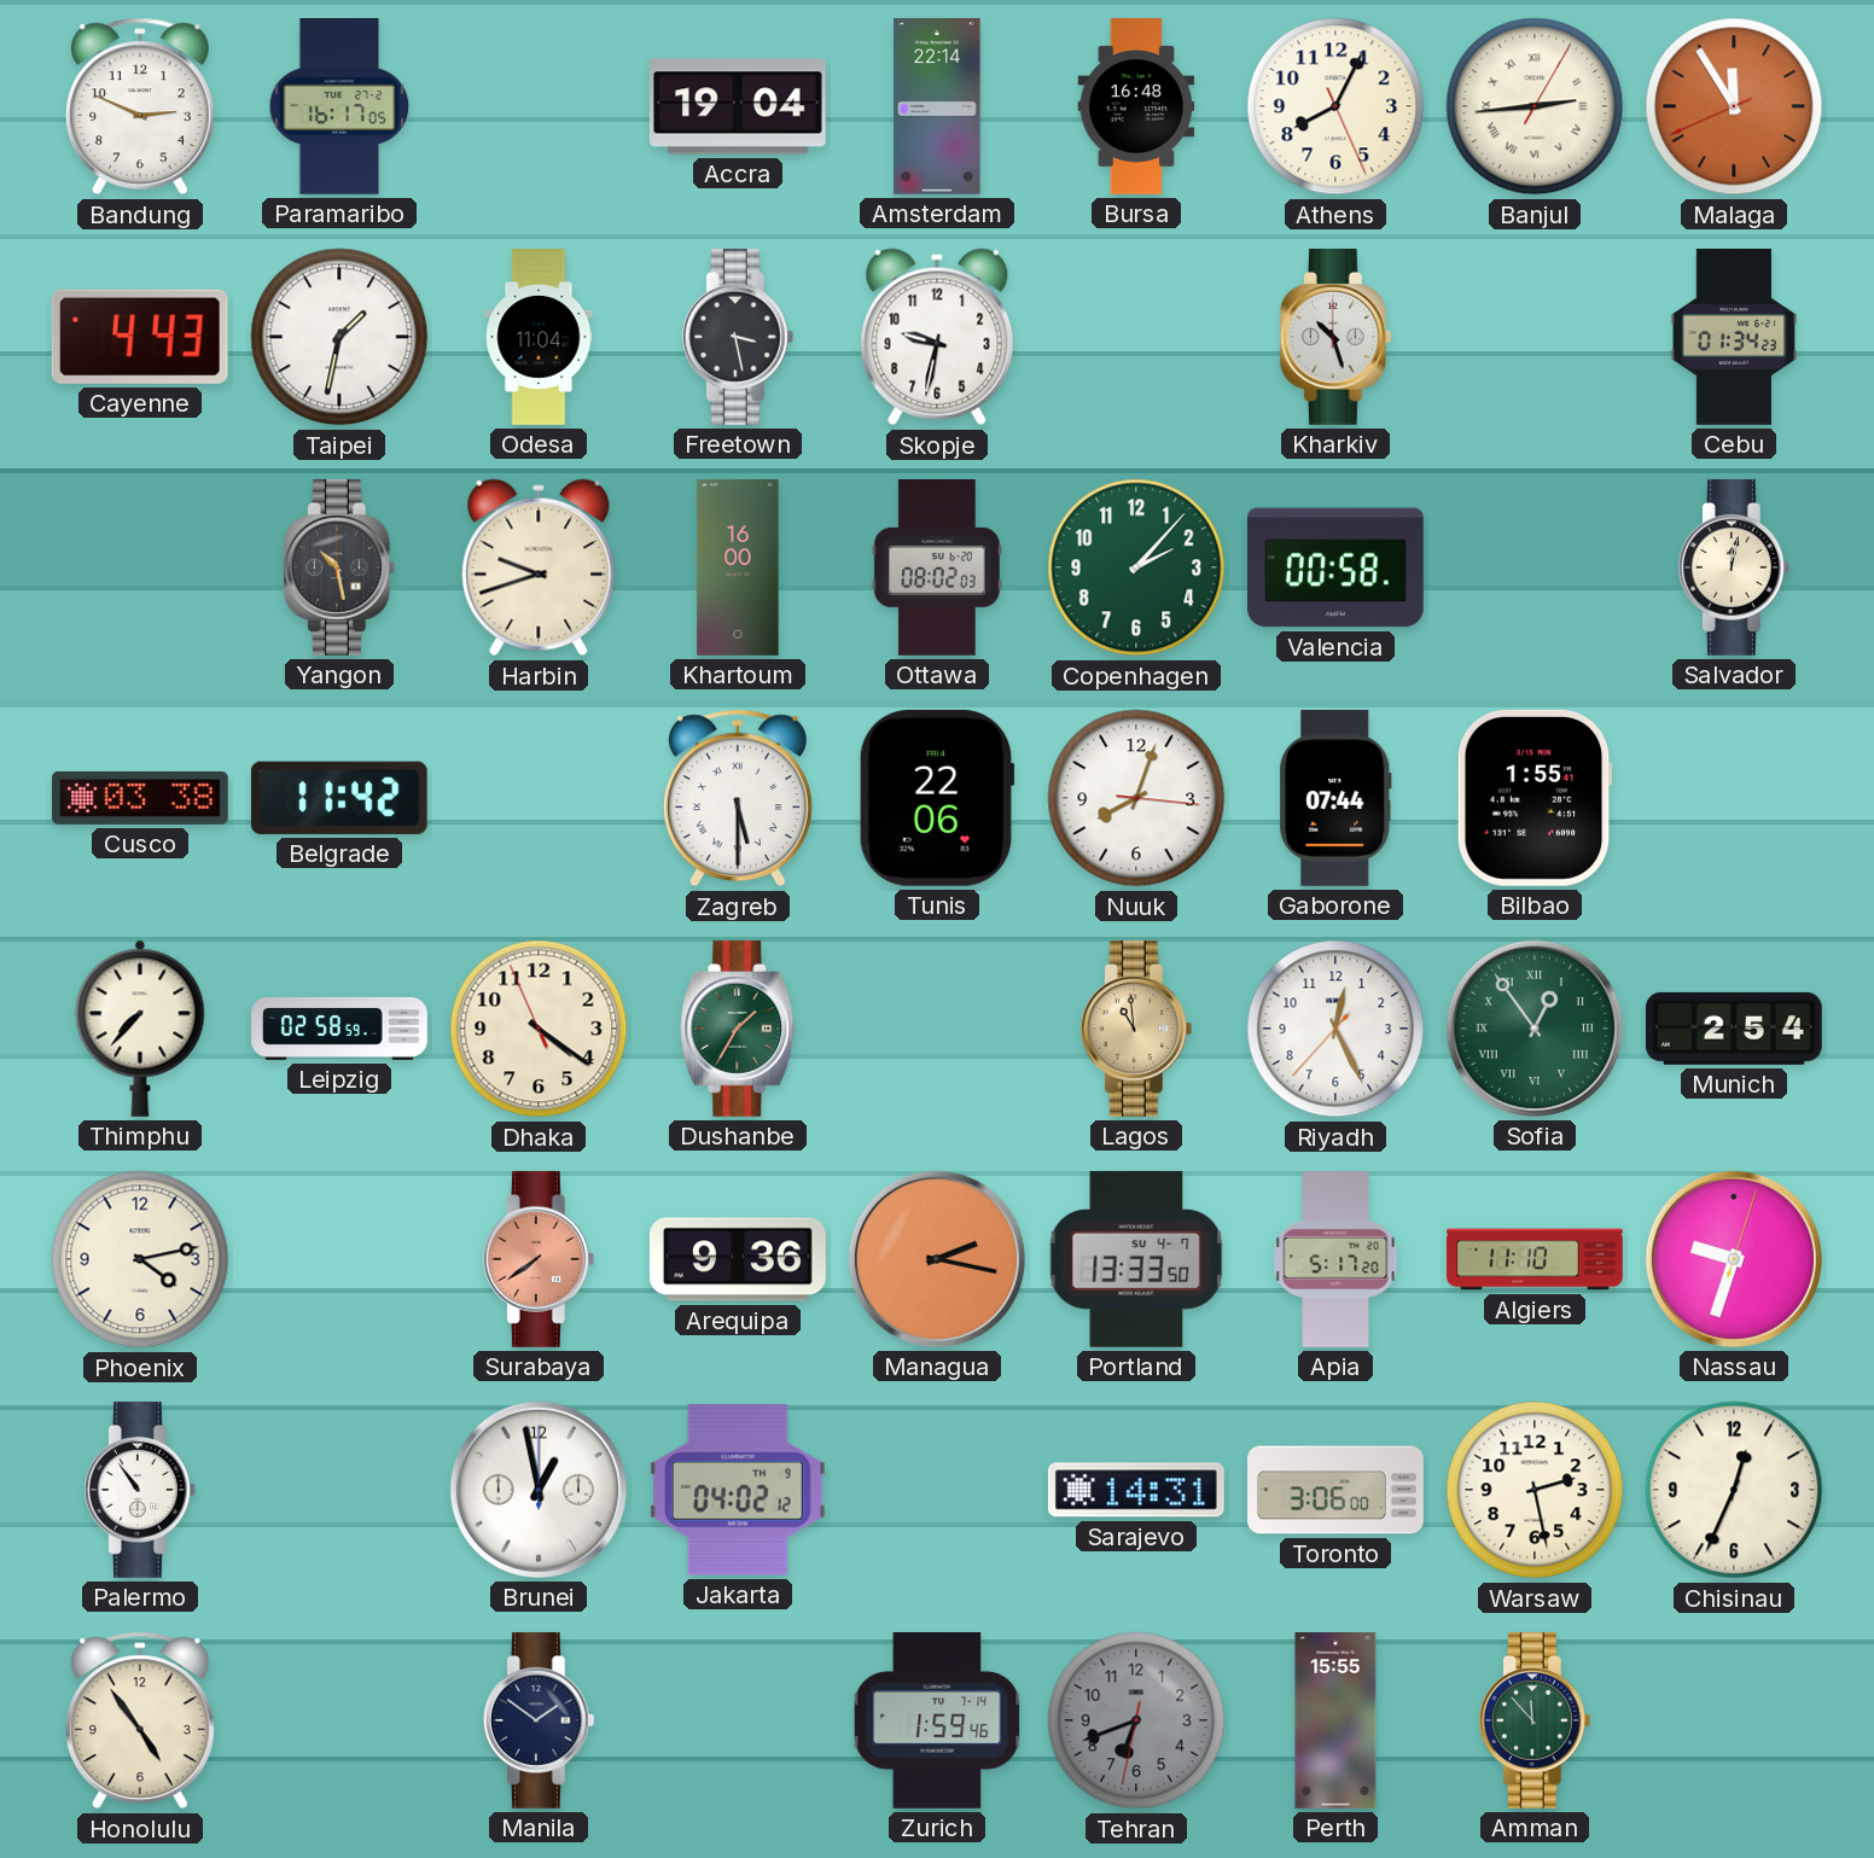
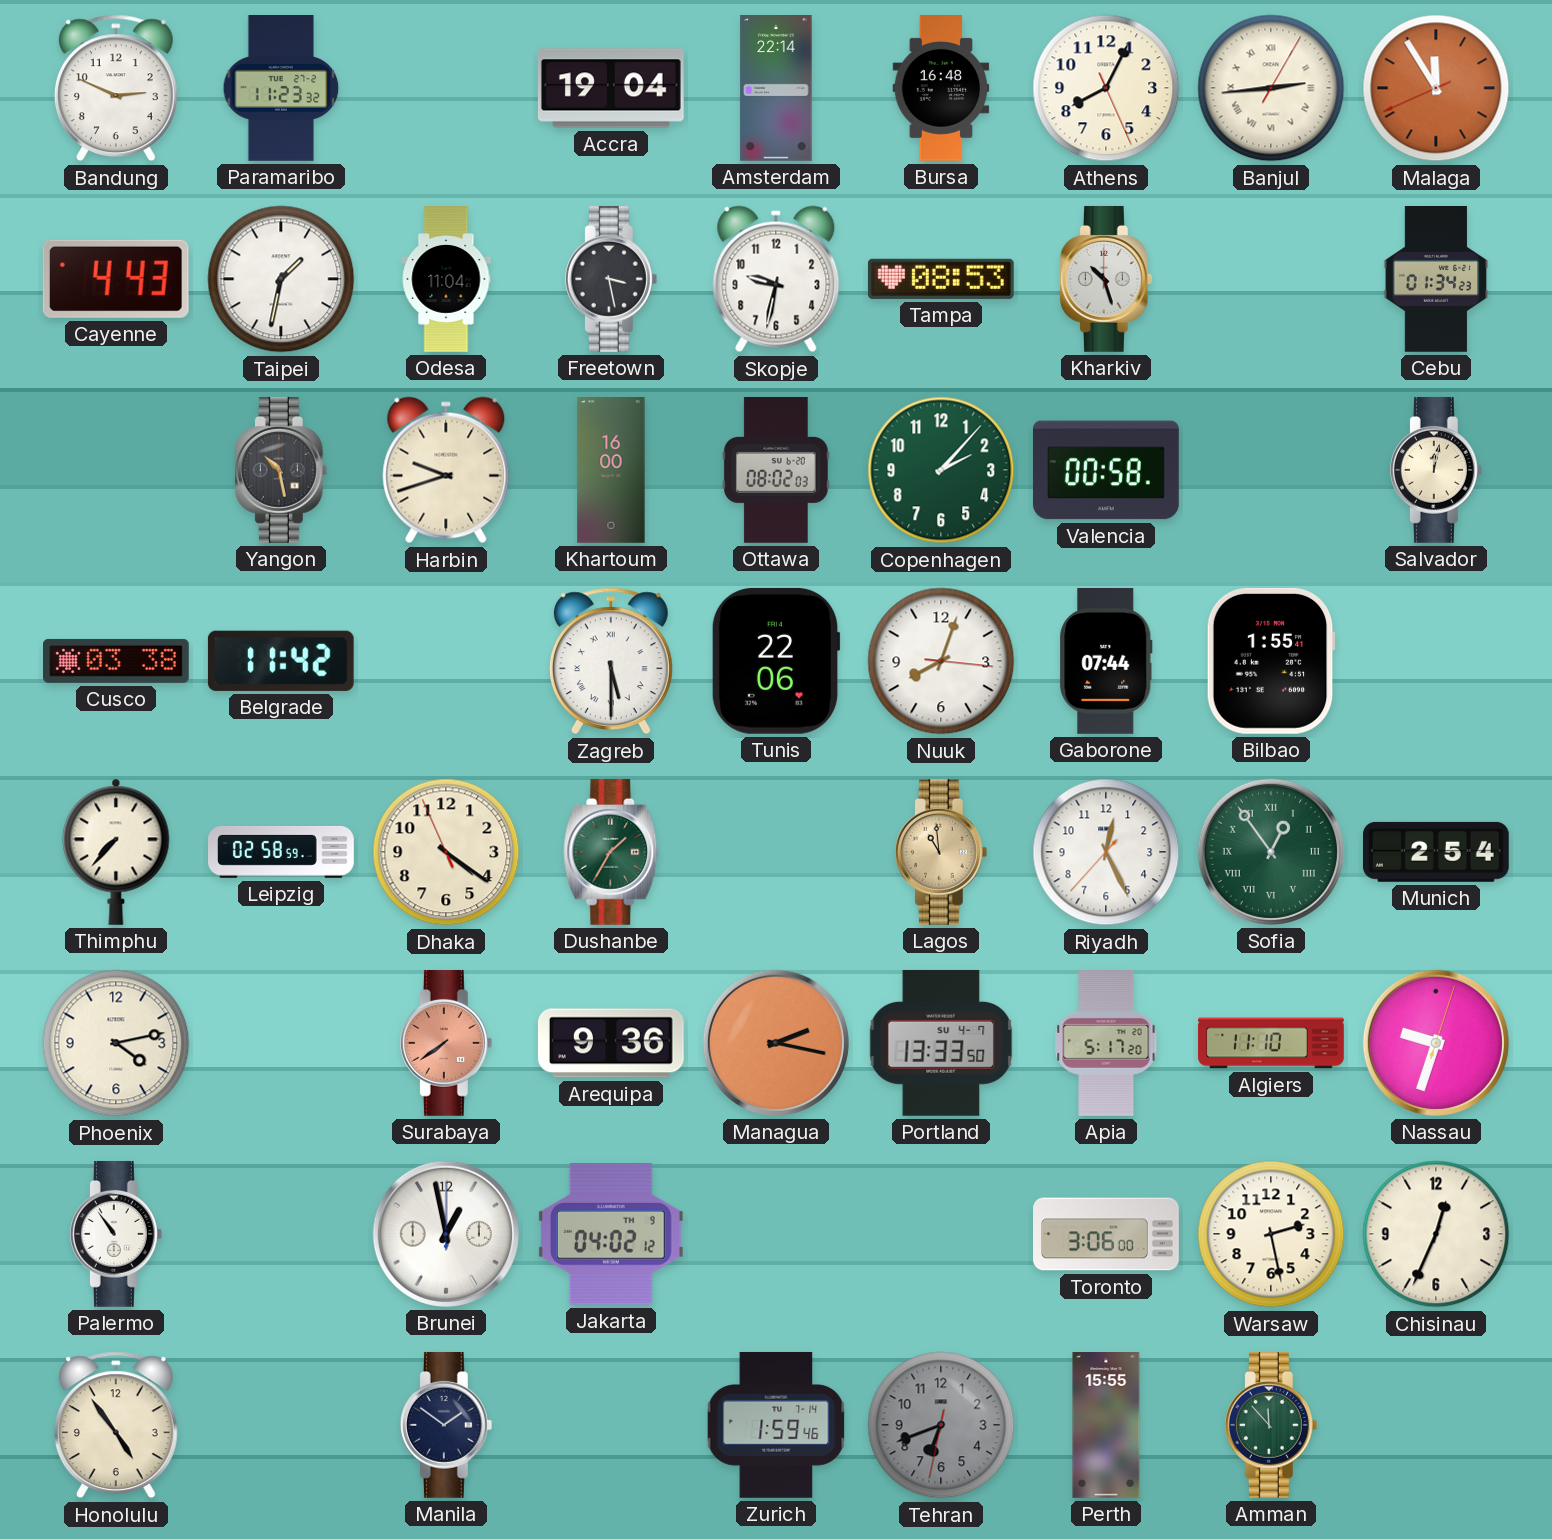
Paramaribo: 16:17 -> 11:23 (281, 89)
Tampa: none -> 08:53 (941, 279)
Sarajevo: 14:31 -> none (1136, 1490)
